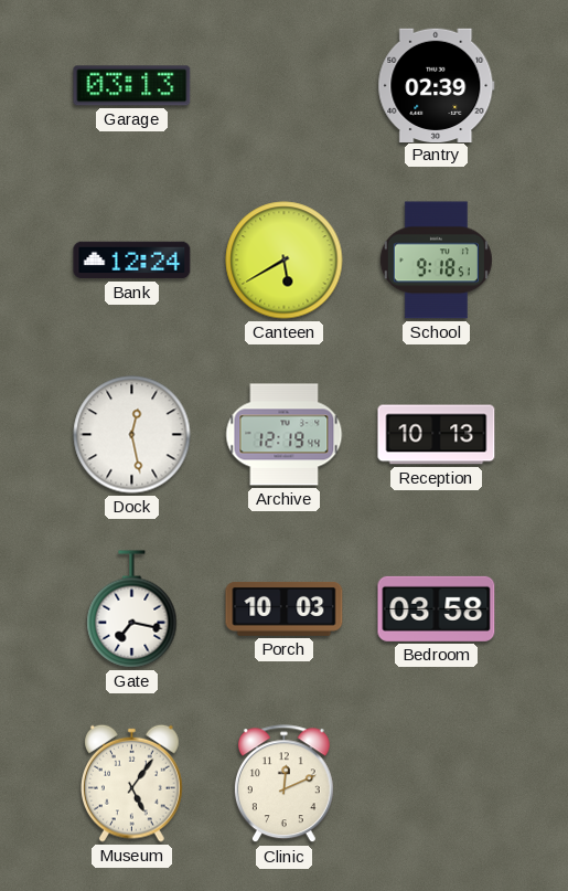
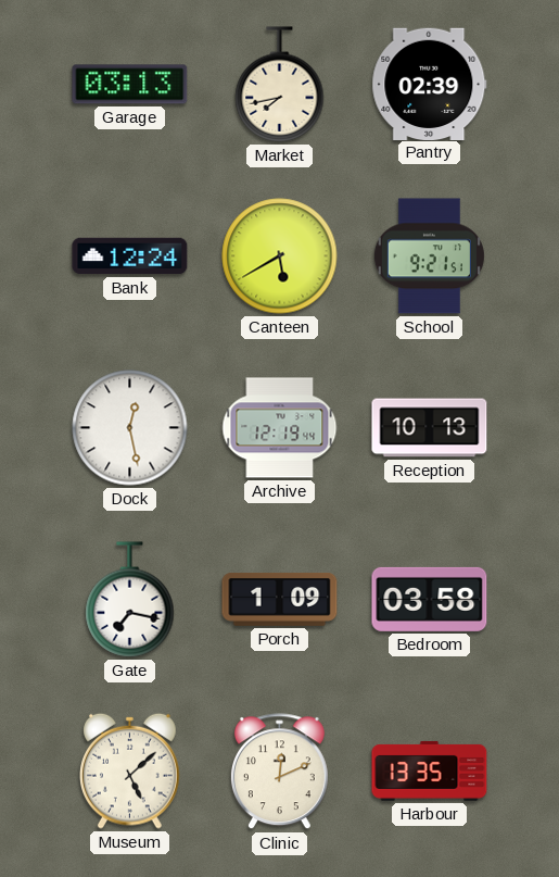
Market: none -> 7:43 (280, 85)
School: 9:18 -> 9:21 (429, 256)
Porch: 10:03 -> 1:09 (280, 599)
Museum: 5:06 -> 5:08 (130, 770)
Harbour: none -> 13:35 (430, 772)
